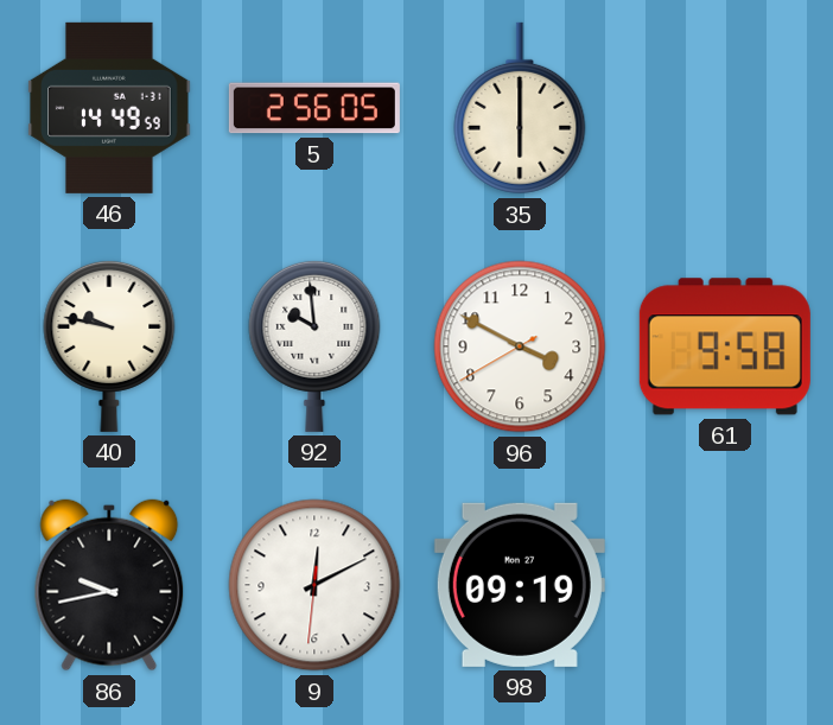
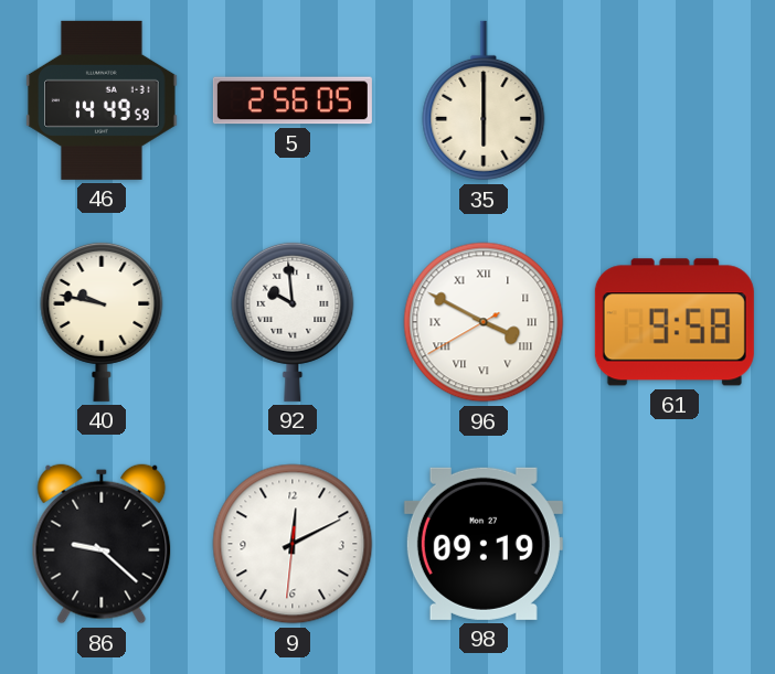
96 numerals: Arabic -> Roman (484, 322)
86: 9:43 -> 9:22 (102, 544)
